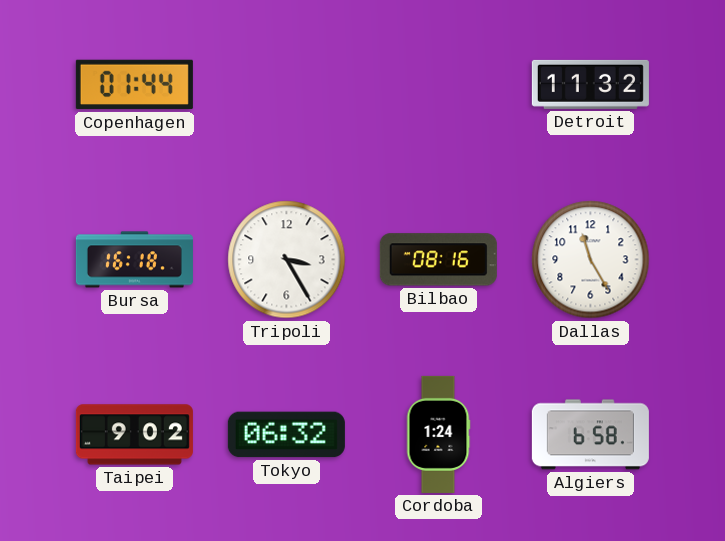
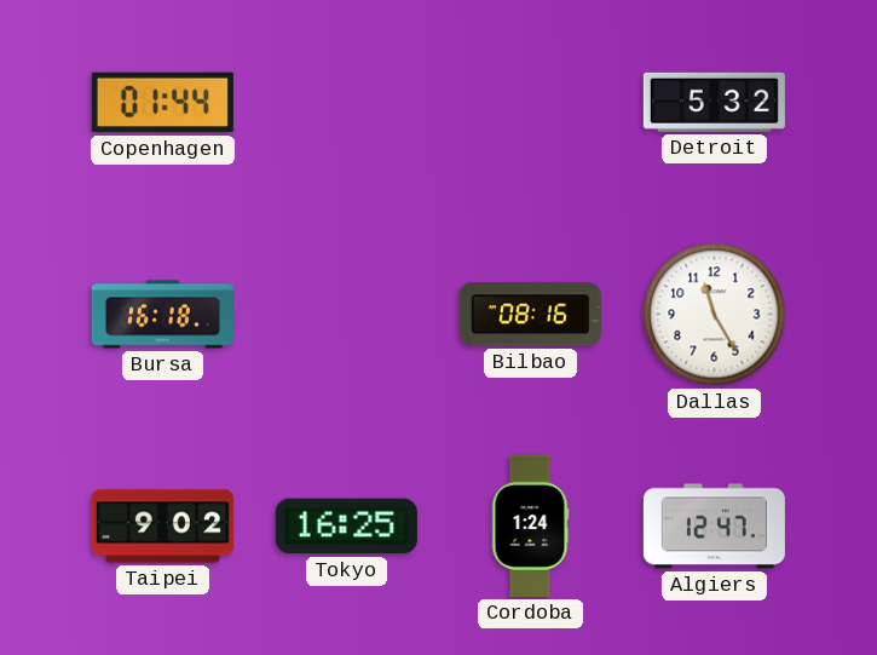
Detroit: 11:32 -> 5:32 (714, 102)
Tripoli: 3:25 -> none (287, 260)
Tokyo: 06:32 -> 16:25 (346, 527)
Algiers: 6:58 -> 12:47 (714, 527)
